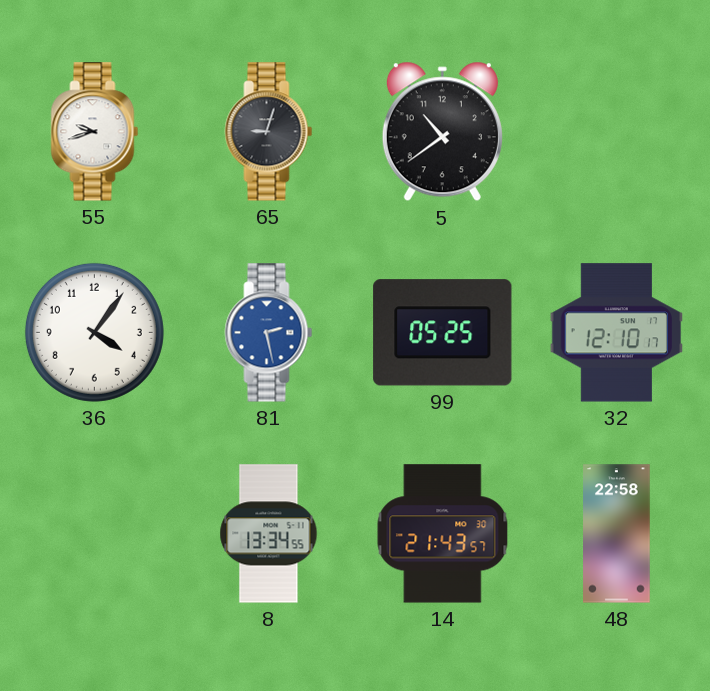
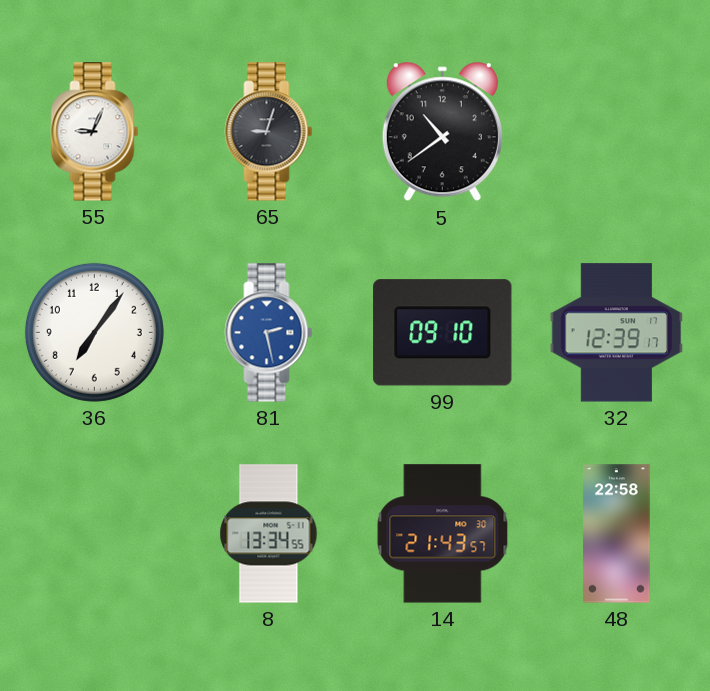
55: 9:42 -> 9:04 (95, 132)
36: 4:06 -> 7:06 (94, 332)
99: 05:25 -> 09:10 (443, 333)
32: 12:10 -> 12:39 (617, 333)
